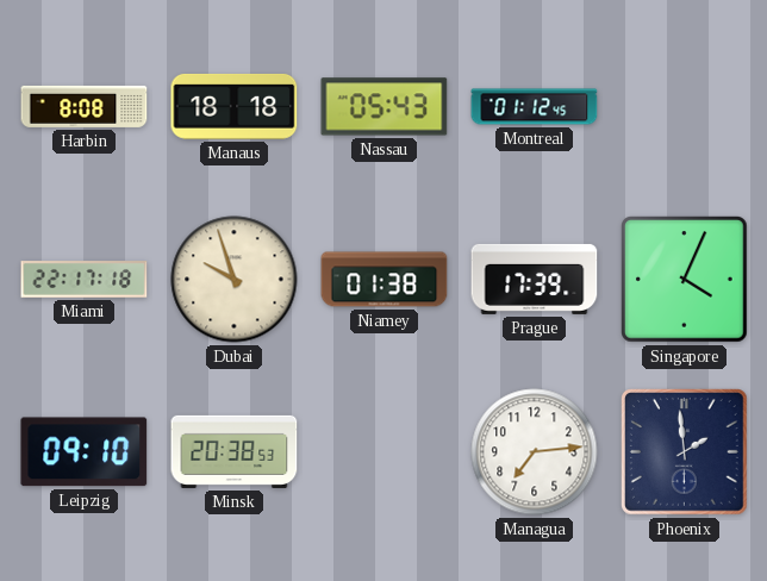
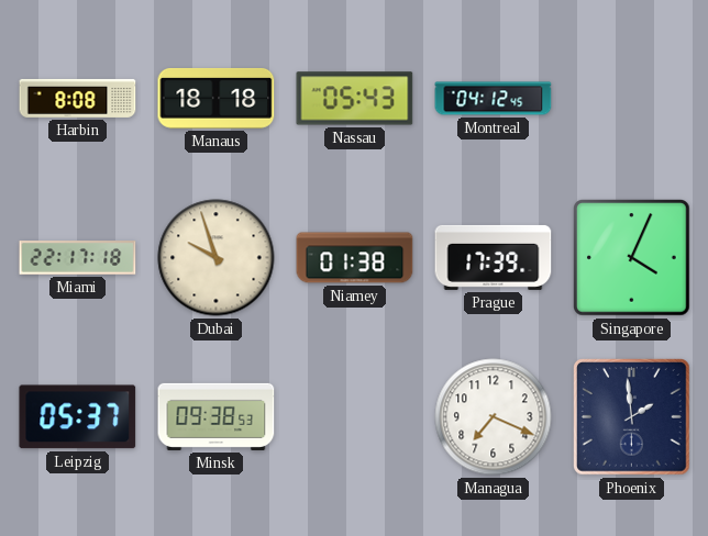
Montreal: 01:12 -> 04:12 (494, 99)
Leipzig: 09:10 -> 05:37 (78, 417)
Minsk: 20:38 -> 09:38 (217, 416)
Managua: 7:14 -> 7:19 (494, 417)
